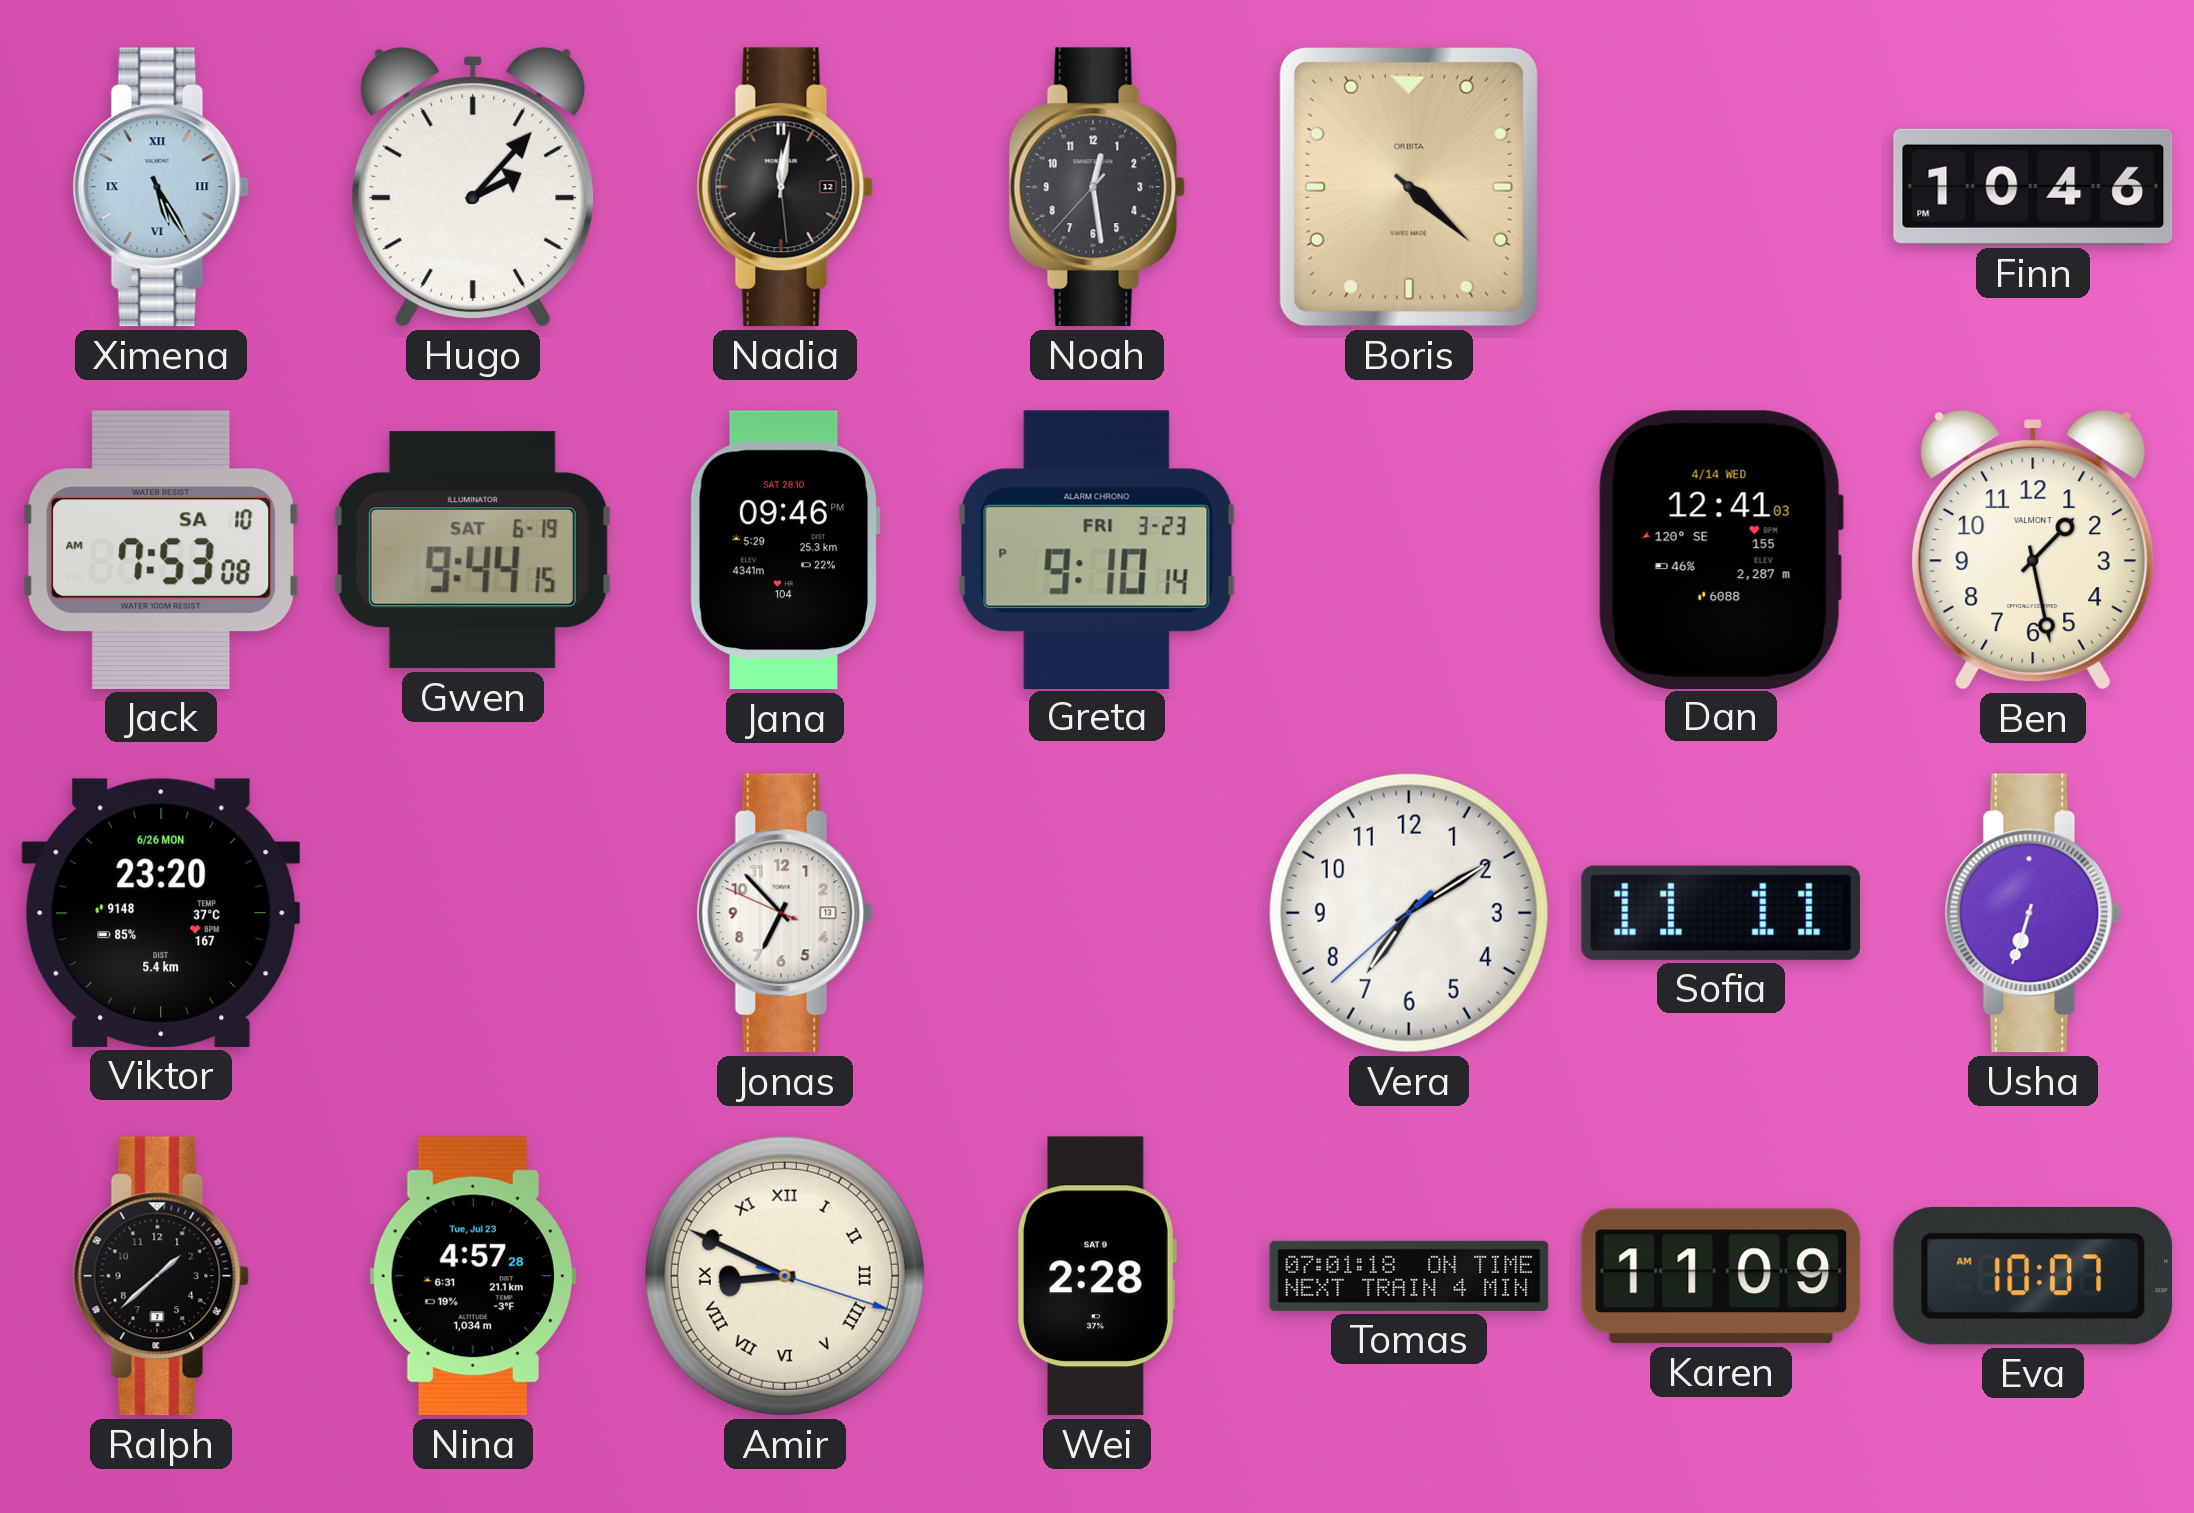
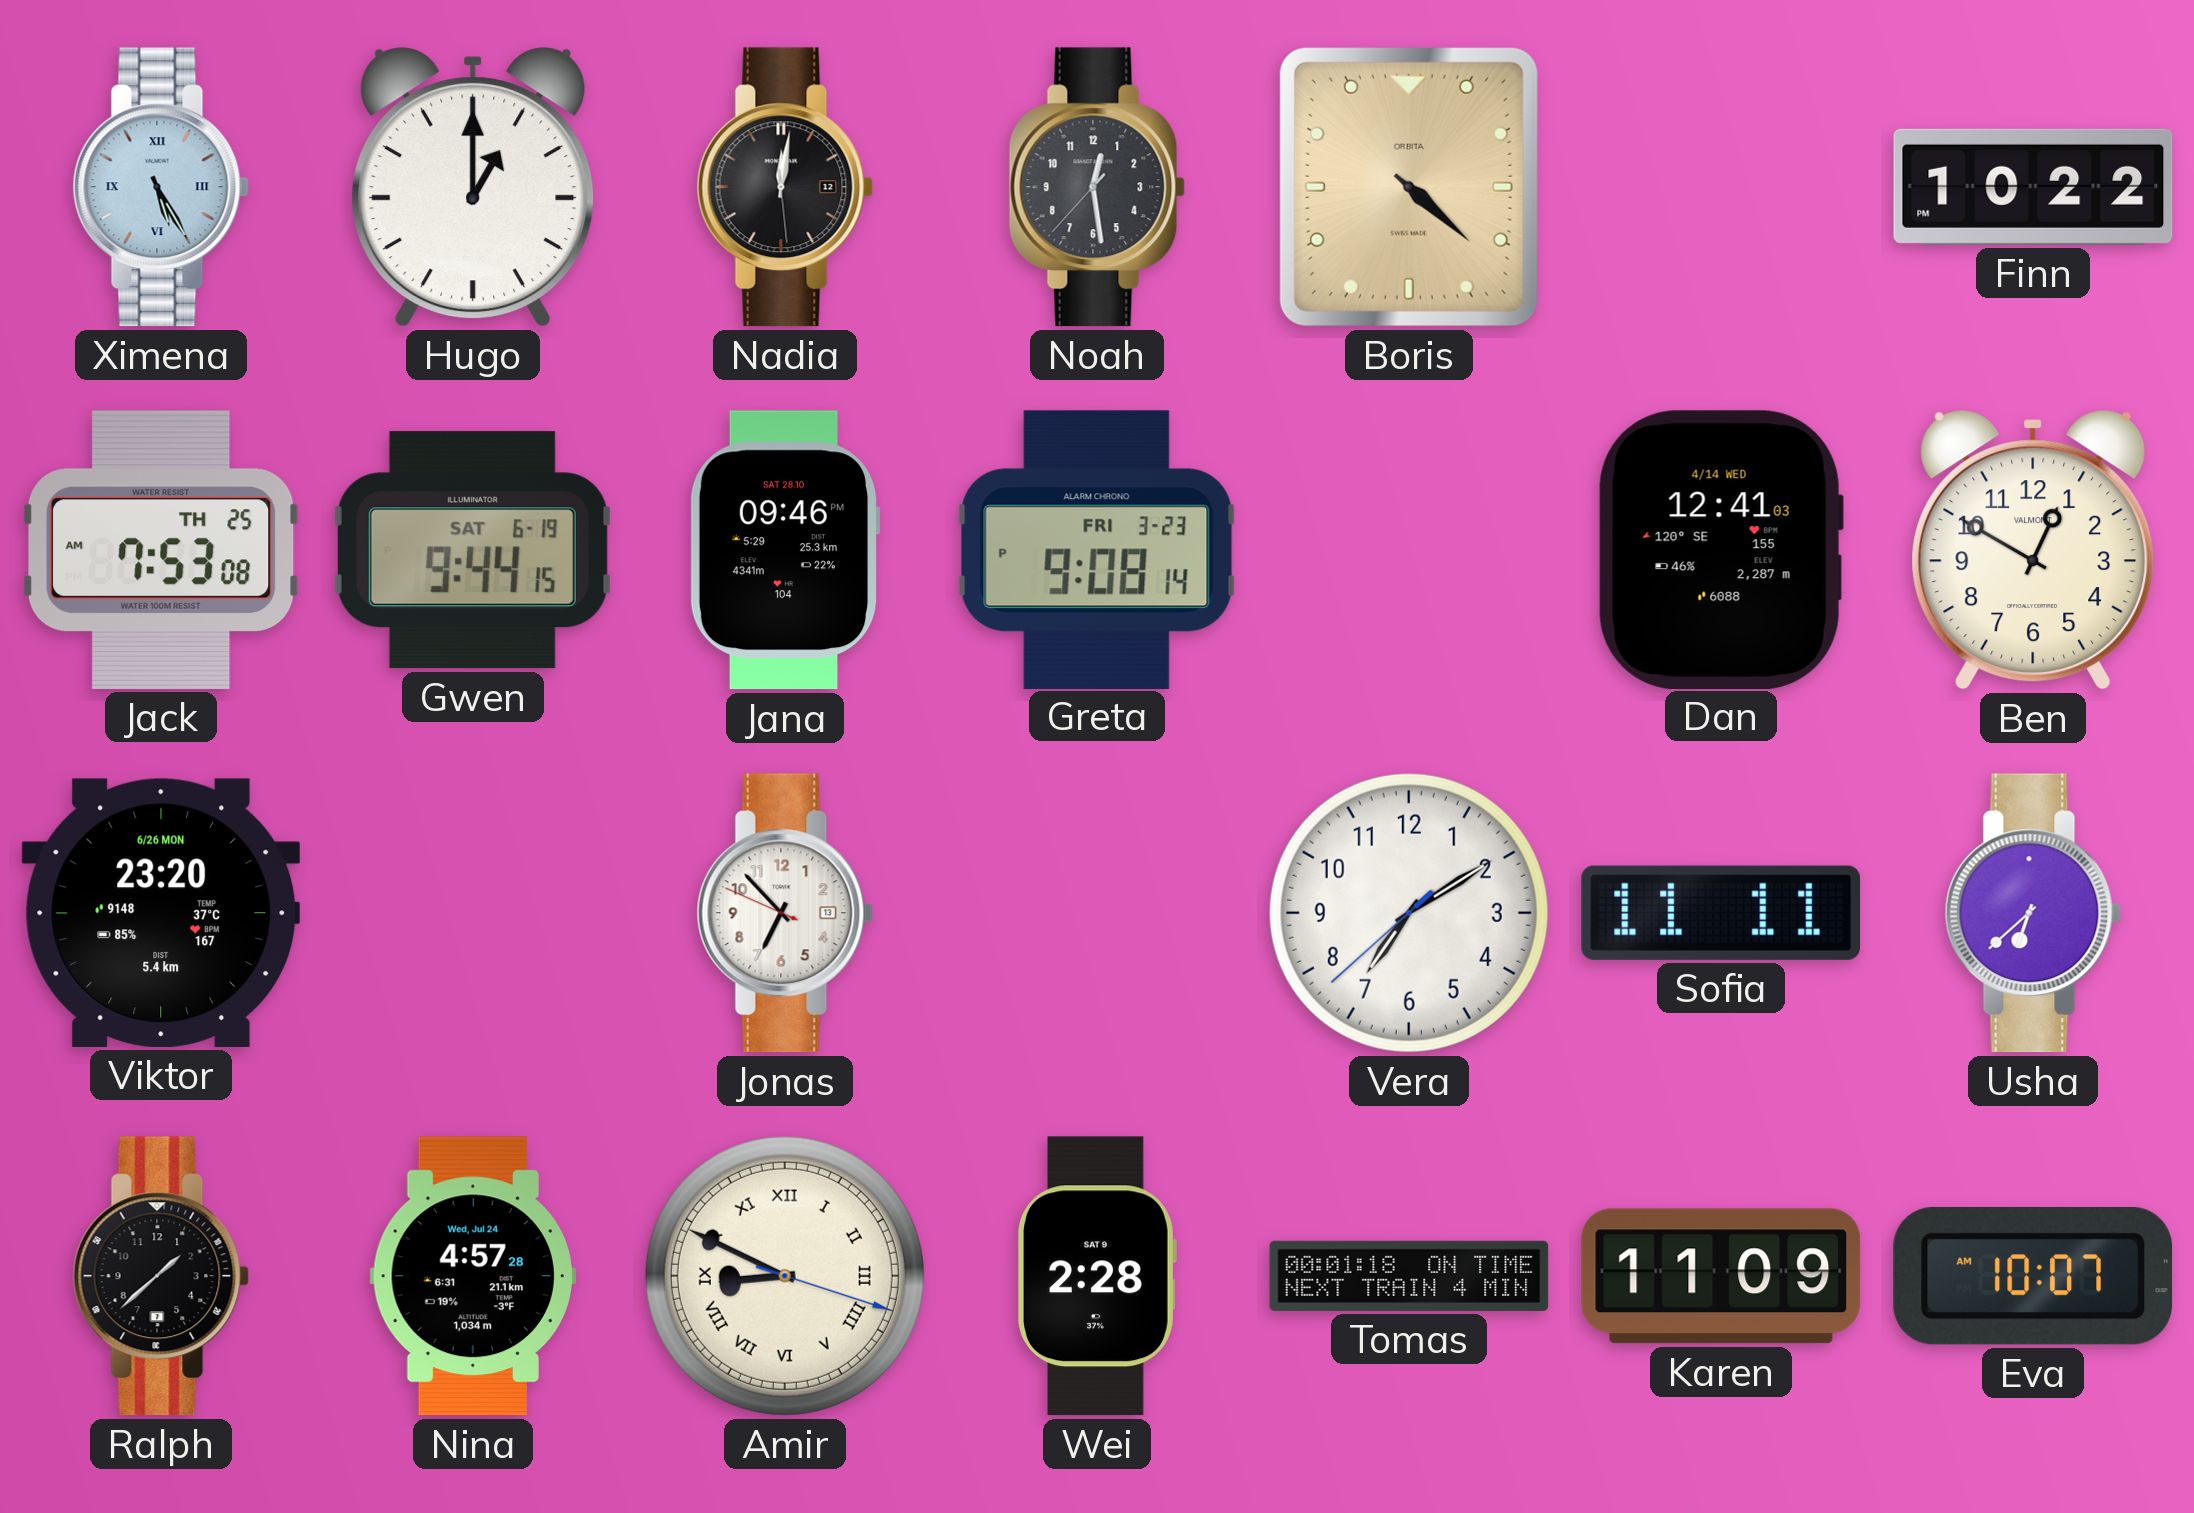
Hugo: 2:07 -> 1:00 (473, 187)
Finn: 10:46 -> 10:22 (2033, 187)
Jack date: SA 10 -> TH 25 (161, 550)
Greta: 9:10 -> 9:08 (1097, 549)
Ben: 1:28 -> 12:50 (2033, 550)
Usha: 6:33 -> 6:38 (2033, 913)
Nina date: Tue, Jul 23 -> Wed, Jul 24 (473, 1276)
Tomas: 07:01 -> 00:01 (1409, 1276)
